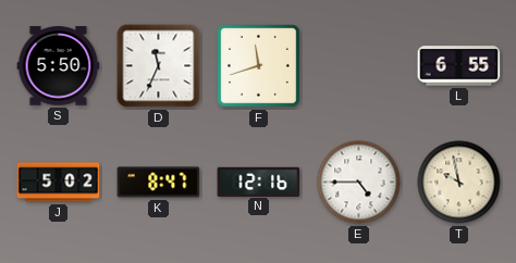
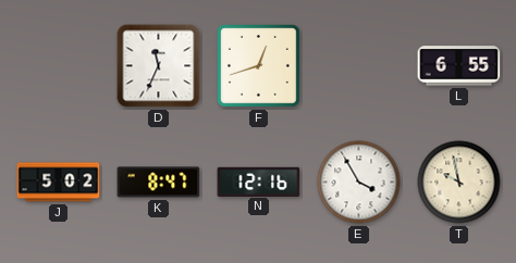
S: 5:50 -> none (59, 66)
F: 11:42 -> 12:42 (259, 66)
E: 4:45 -> 3:55 (359, 183)
